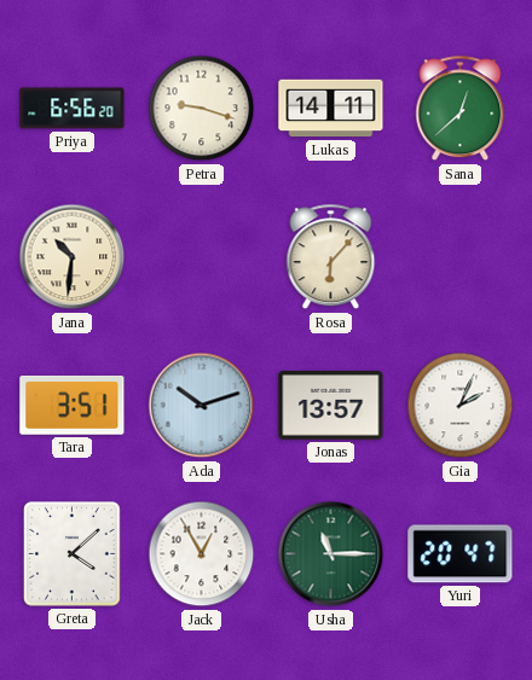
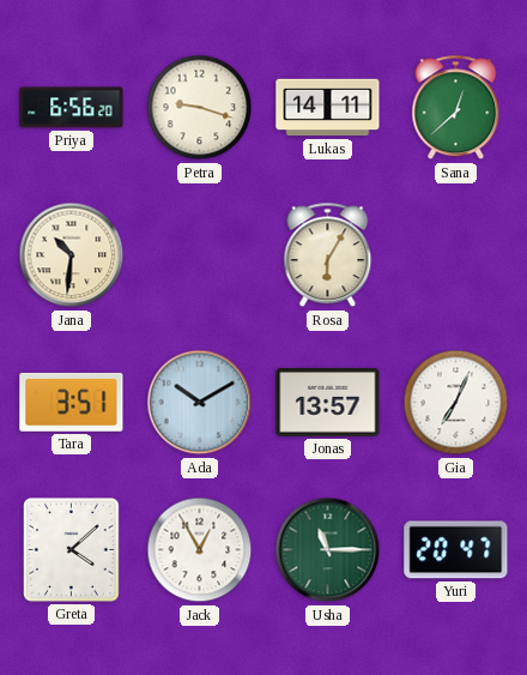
Rosa: 6:07 -> 6:05 (328, 255)
Ada: 10:12 -> 10:10 (200, 403)
Gia: 2:04 -> 7:04 (456, 403)
